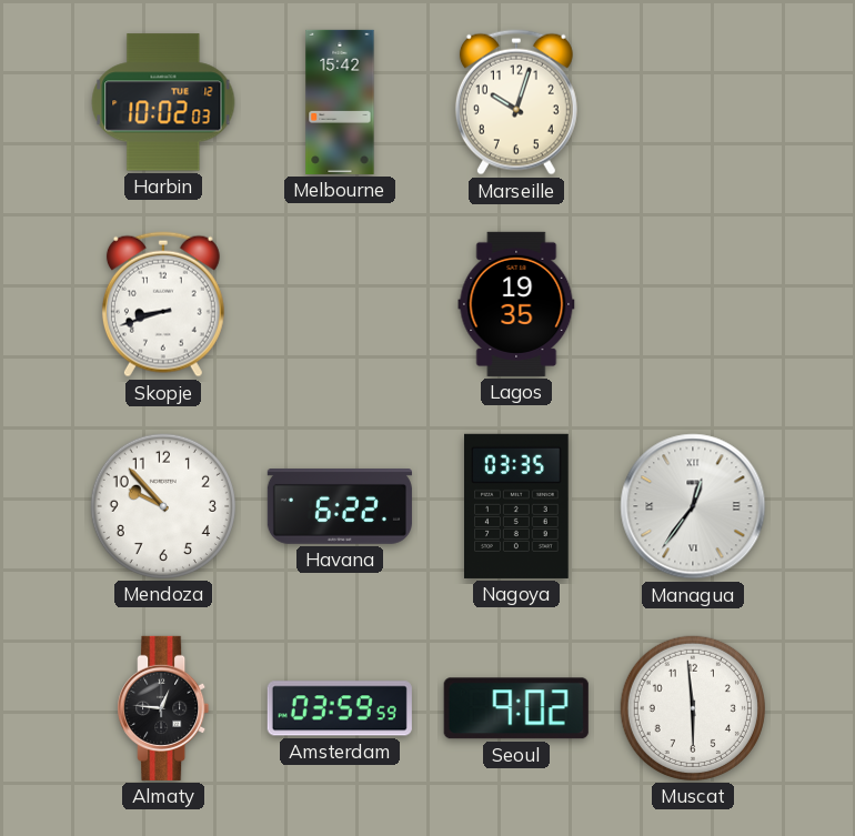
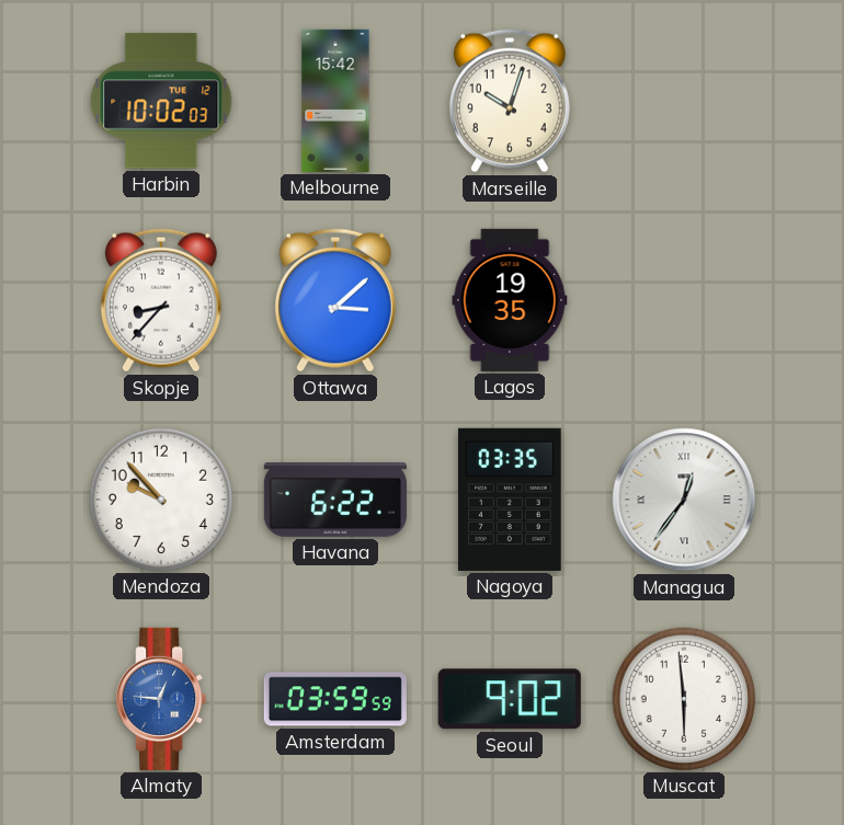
Skopje: 8:42 -> 8:37 (161, 300)
Ottawa: none -> 3:08 (335, 300)
Almaty dial: black -> blue (161, 699)
